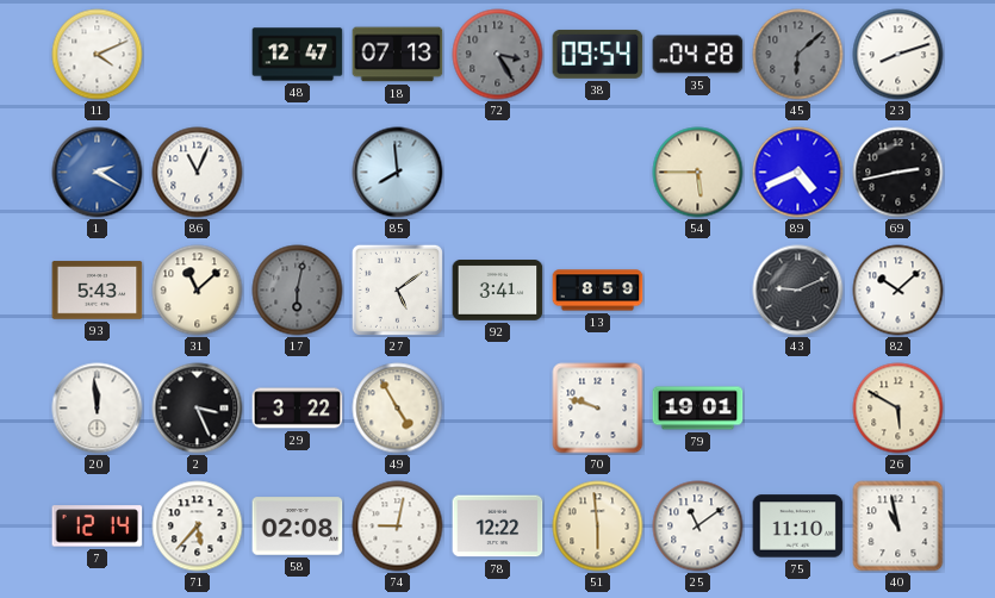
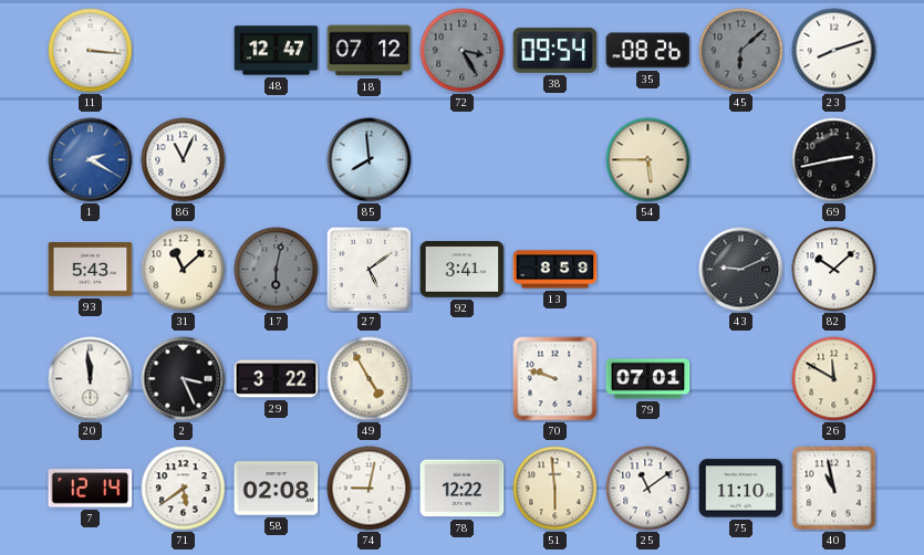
11: 4:11 -> 3:16 (91, 51)
18: 07:13 -> 07:12 (370, 51)
35: 04:28 -> 08:26 (648, 51)
89: 4:41 -> none (798, 173)
79: 19:01 -> 07:01 (648, 379)
26: 5:50 -> 11:50 (834, 379)
71: 5:37 -> 5:39 (184, 489)
